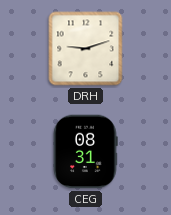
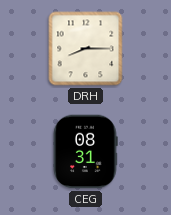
DRH: 9:12 -> 8:15 (86, 49)
